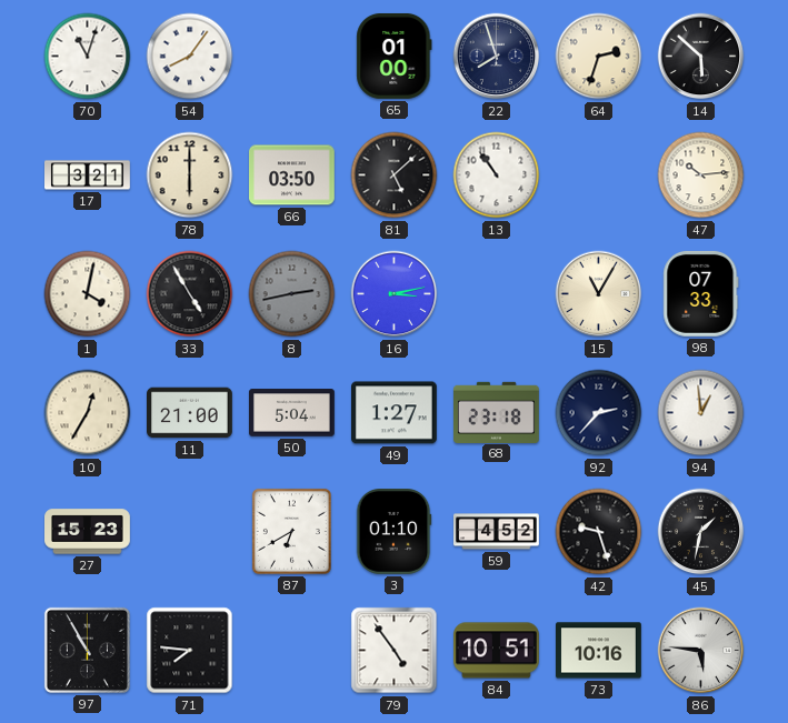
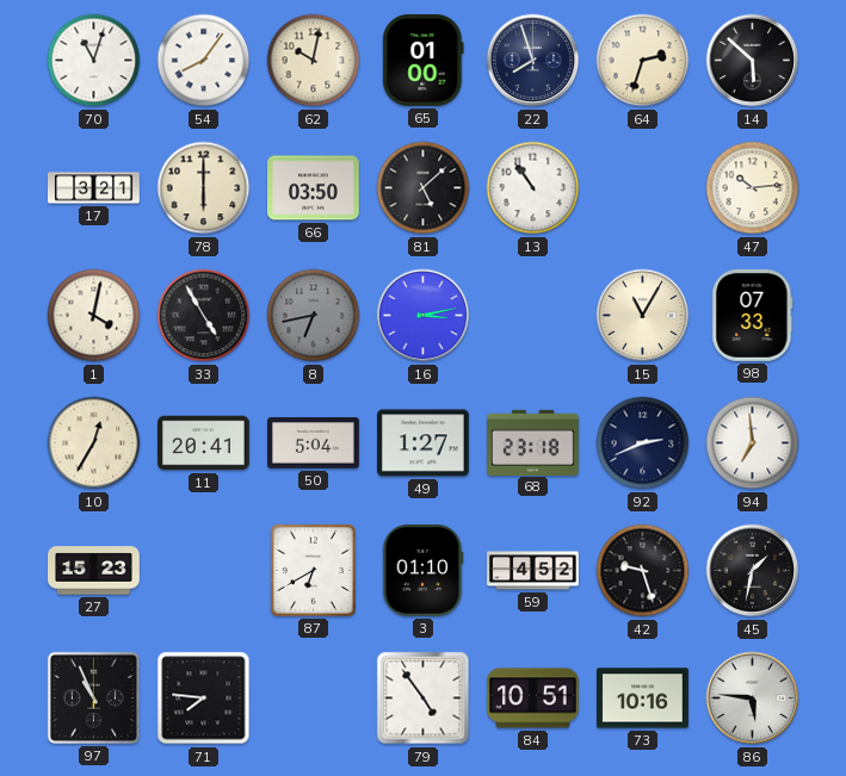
62: none -> 10:02 (314, 61)
8: 2:43 -> 6:43 (314, 316)
11: 21:00 -> 20:41 (204, 443)
92: 2:37 -> 2:41 (643, 443)
94: 12:59 -> 6:59 (753, 443)
97: 10:55 -> 10:56 (93, 697)
